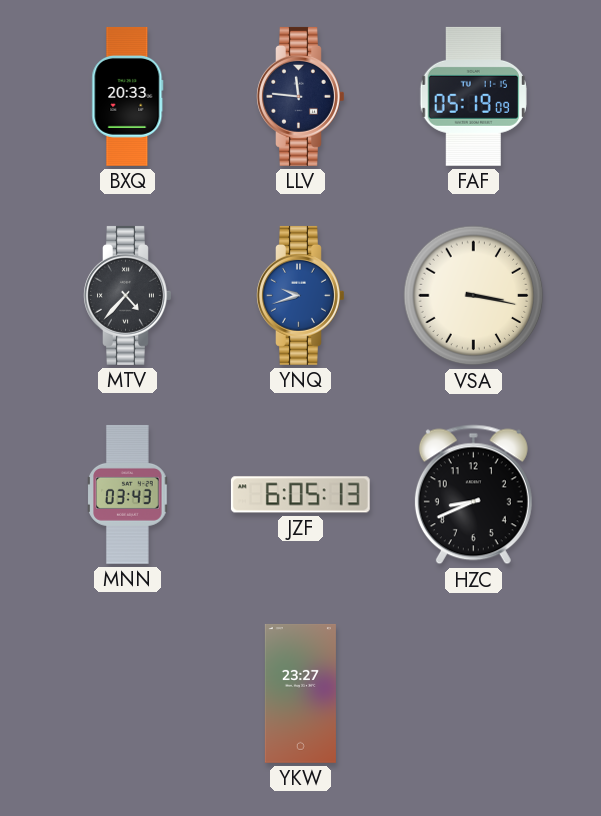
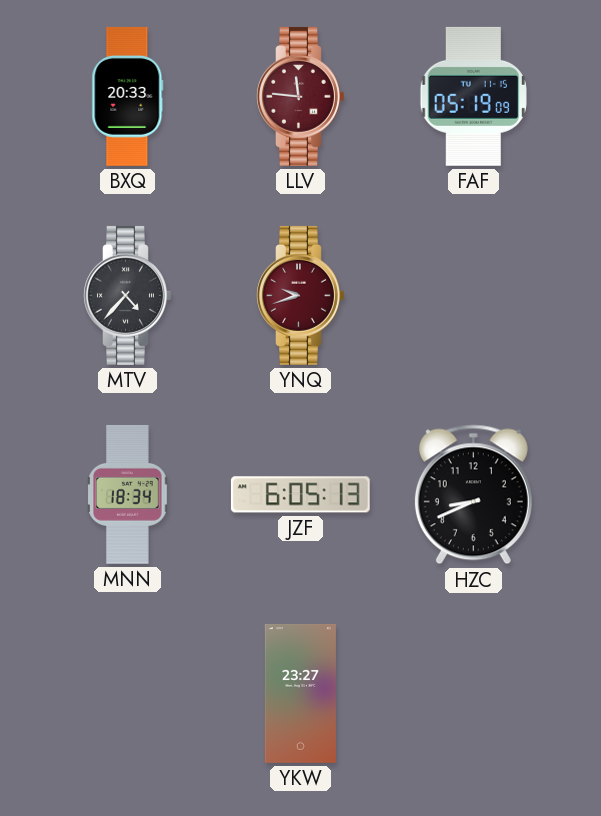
LLV dial: navy -> burgundy (301, 96)
YNQ dial: blue -> burgundy (301, 295)
VSA: 3:17 -> none (474, 296)
MNN: 03:43 -> 18:34 (128, 494)
